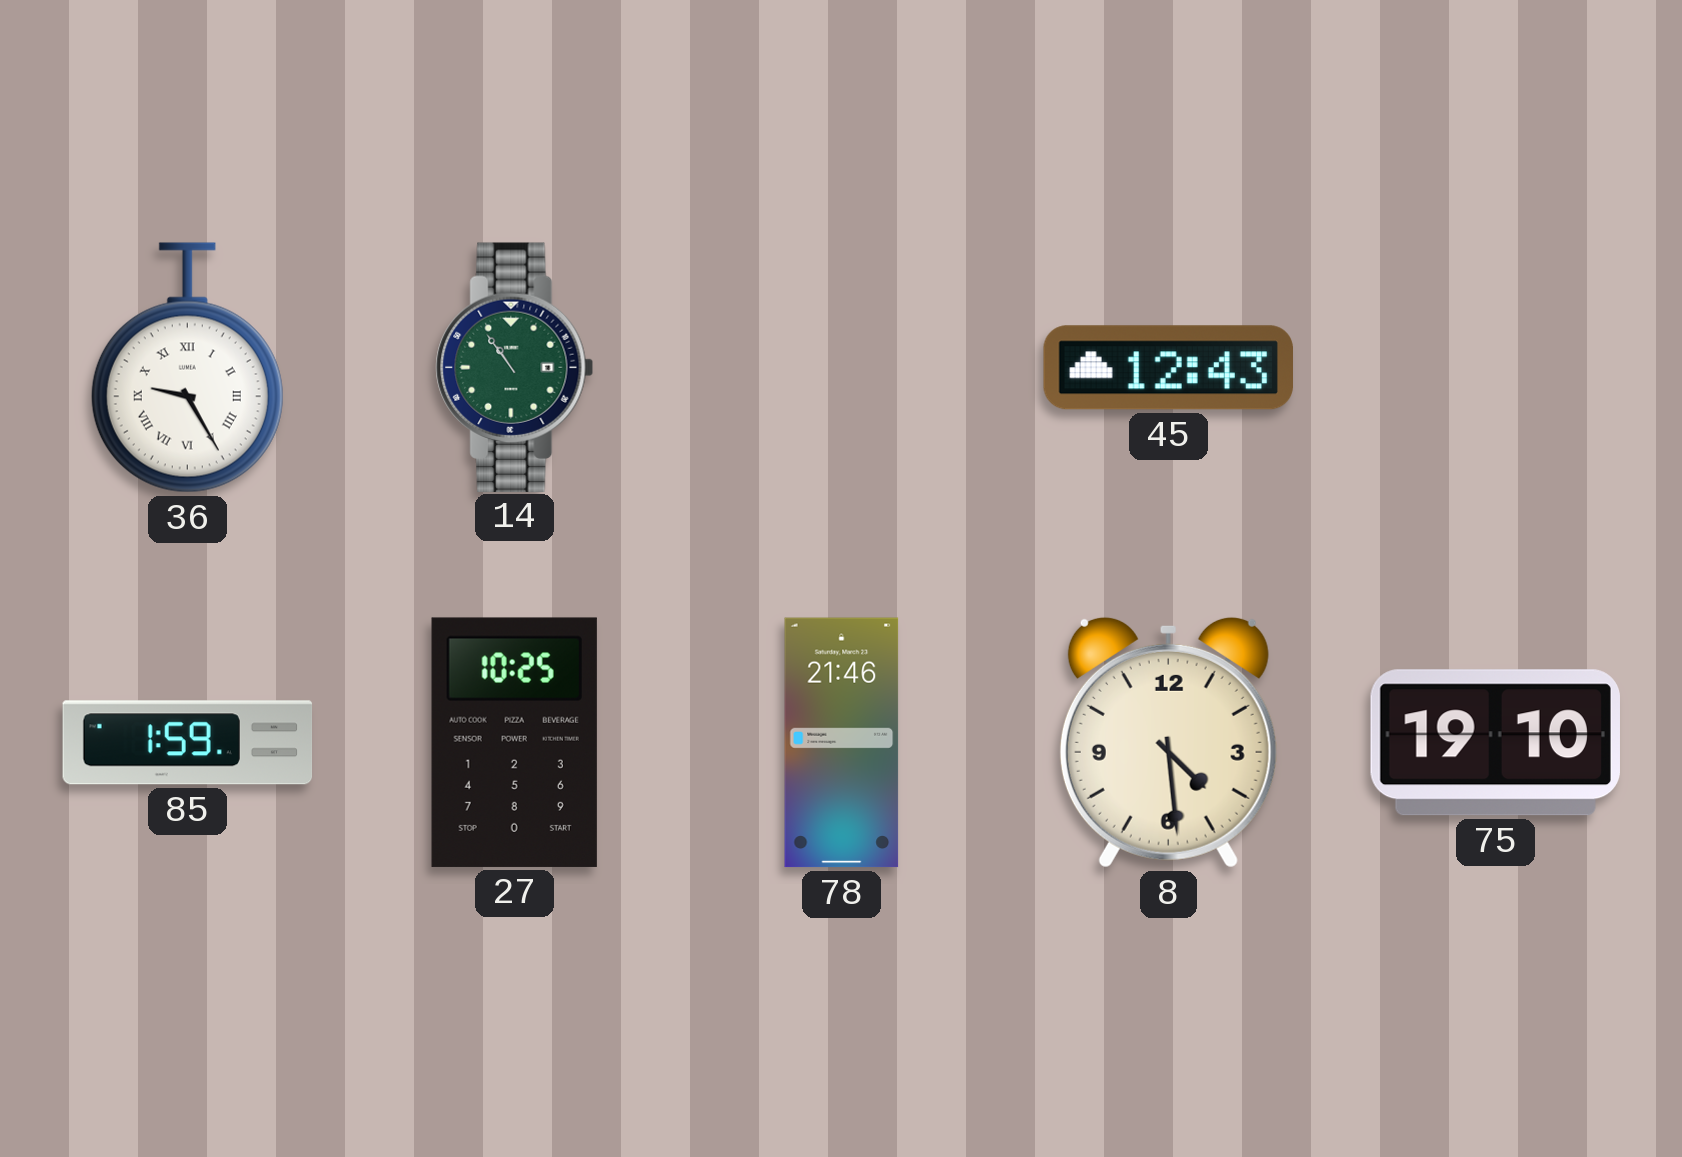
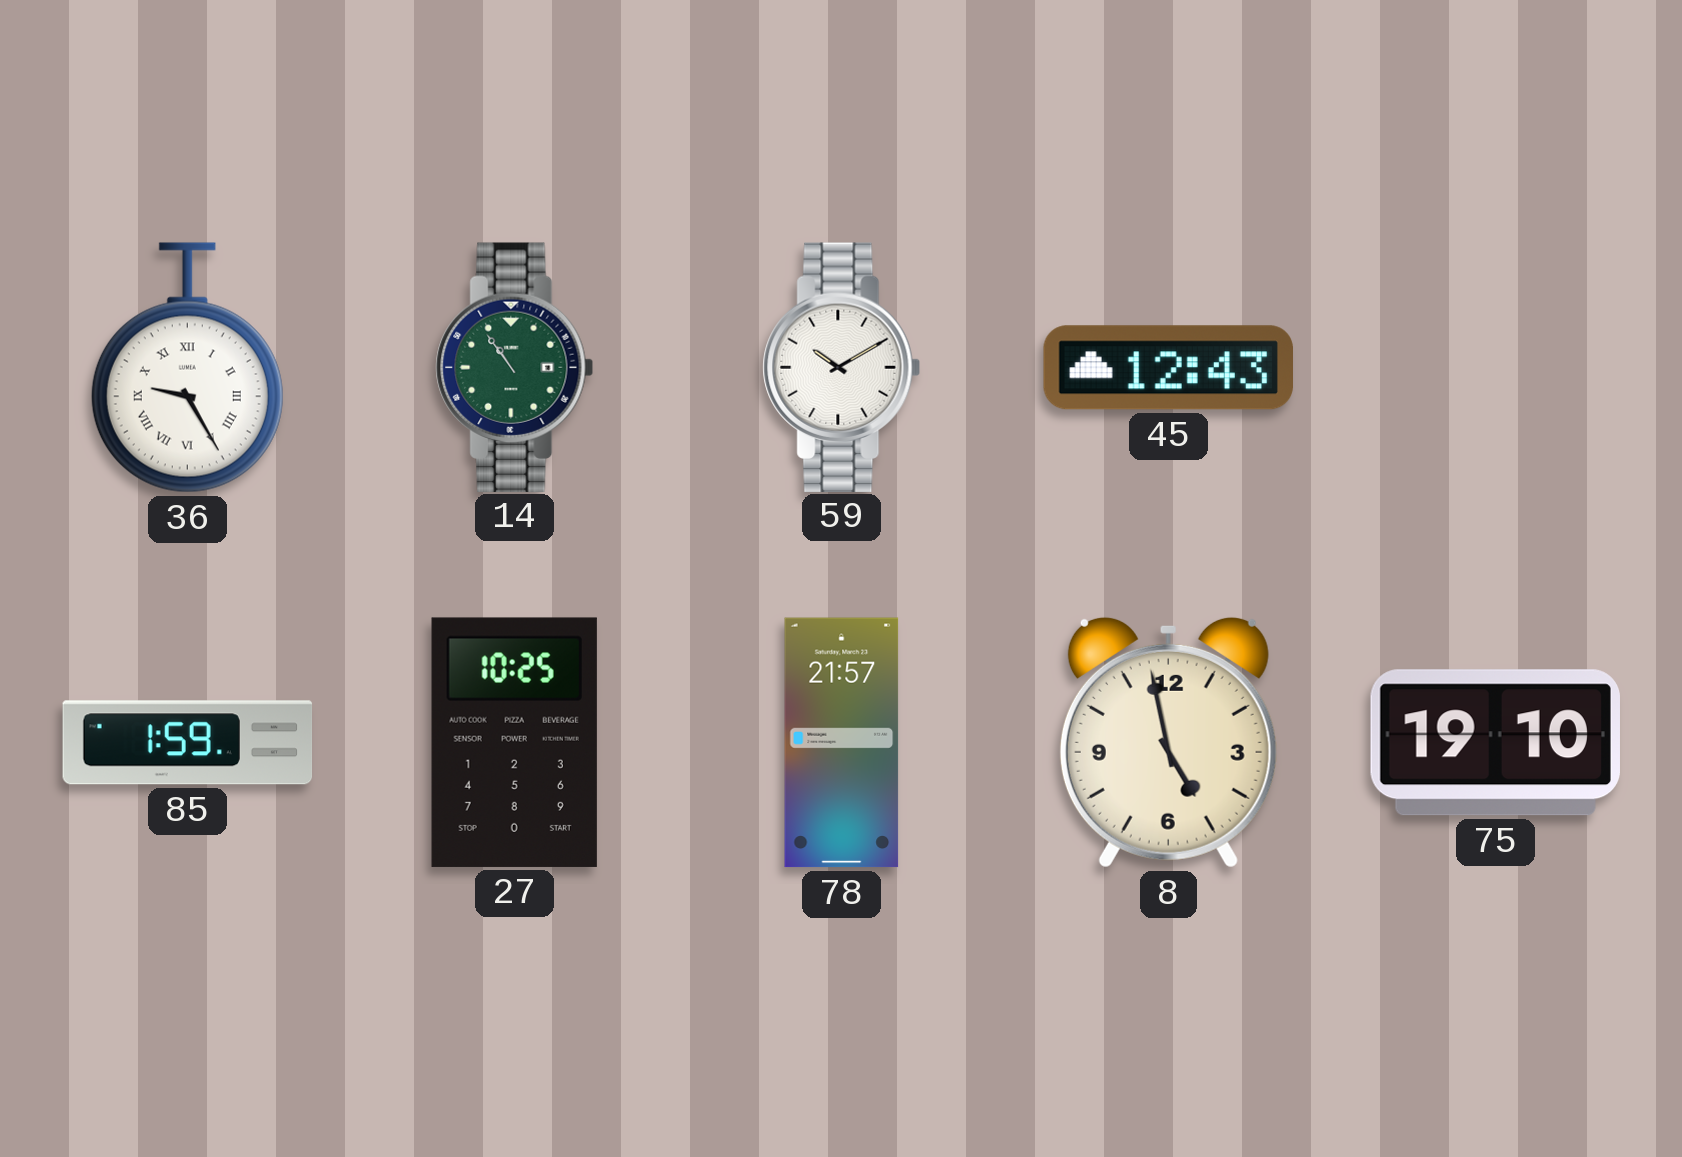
59: none -> 10:10 (842, 367)
78: 21:46 -> 21:57 (842, 743)
8: 4:29 -> 4:58 (1168, 742)
